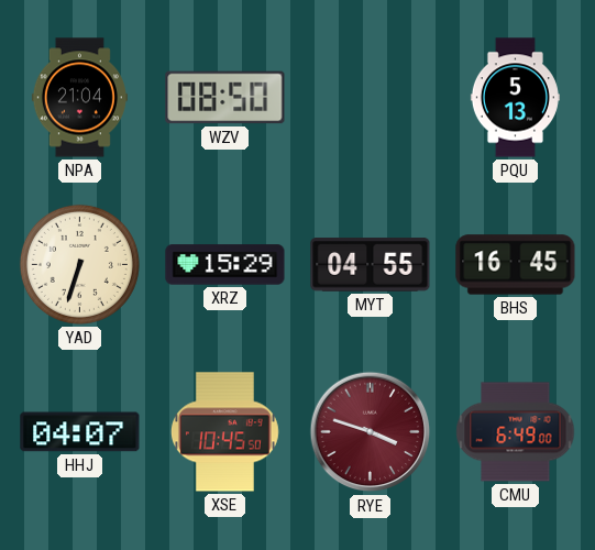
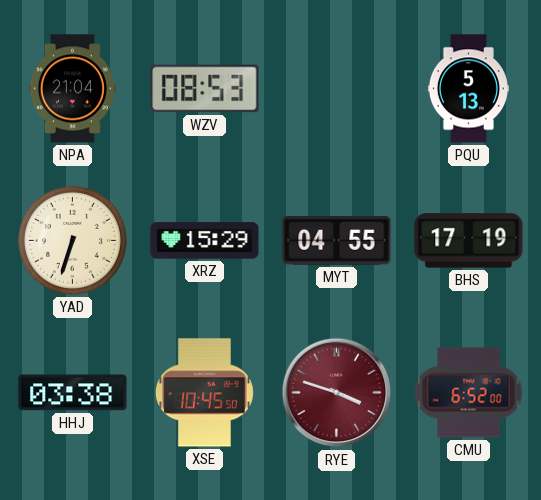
WZV: 08:50 -> 08:53 (205, 89)
BHS: 16:45 -> 17:19 (469, 241)
HHJ: 04:07 -> 03:38 (73, 393)
CMU: 6:49 -> 6:52 (469, 393)
